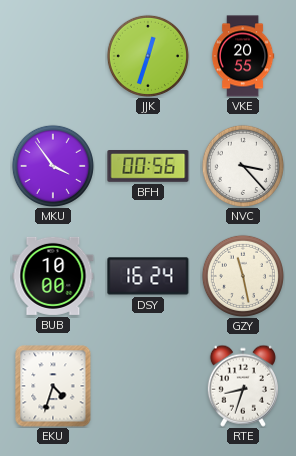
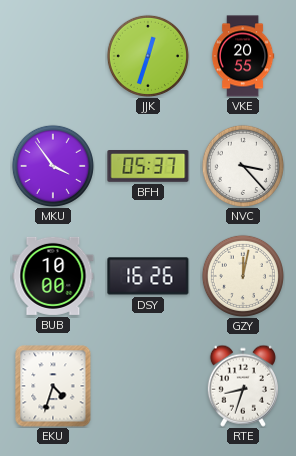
BFH: 00:56 -> 05:37 (148, 166)
DSY: 16:24 -> 16:26 (148, 276)
GZY: 11:28 -> 12:02 (243, 276)
